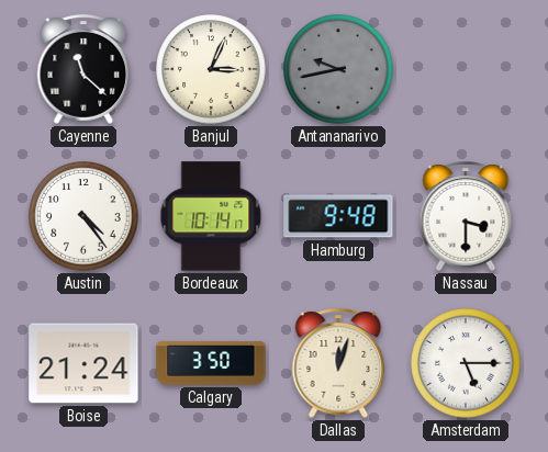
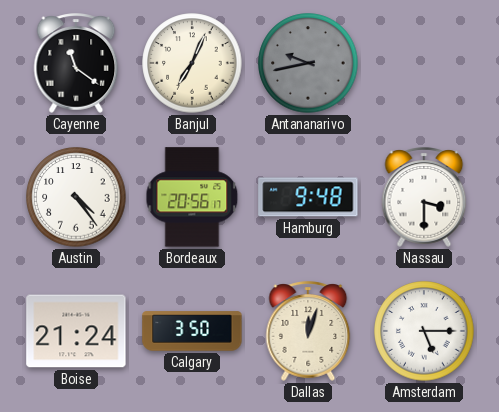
Cayenne: 11:22 -> 11:21 (76, 63)
Banjul: 3:04 -> 7:04 (192, 63)
Bordeaux: 10:14 -> 20:56 (192, 197)
